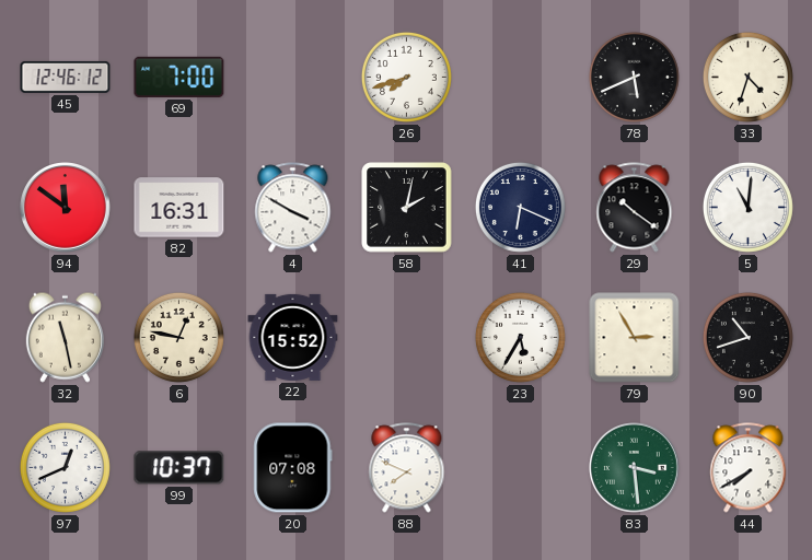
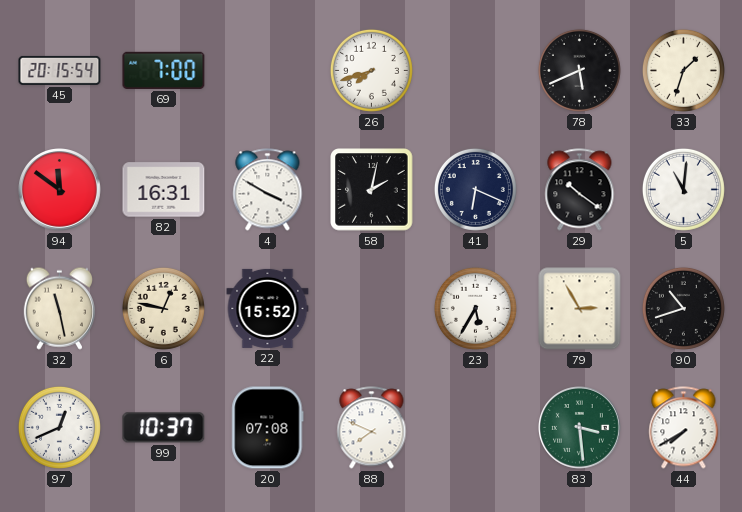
45: 12:46 -> 20:15 (60, 70)
33: 4:33 -> 1:33 (683, 70)
